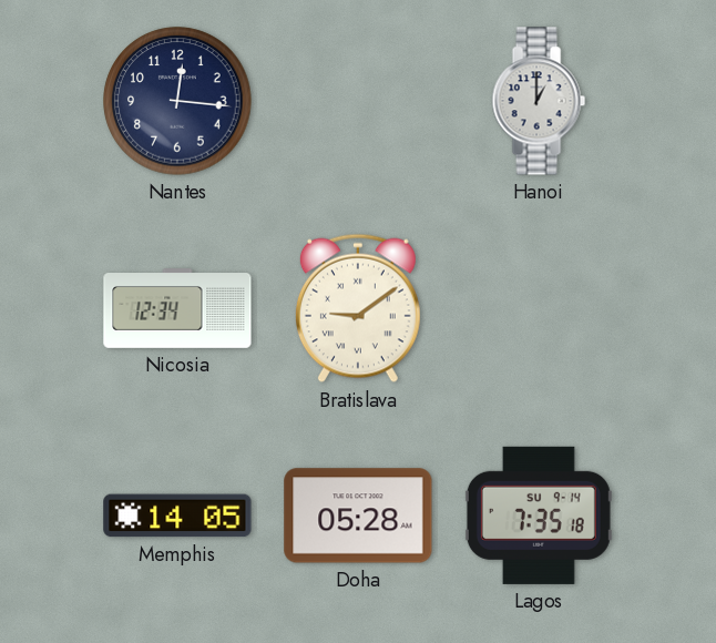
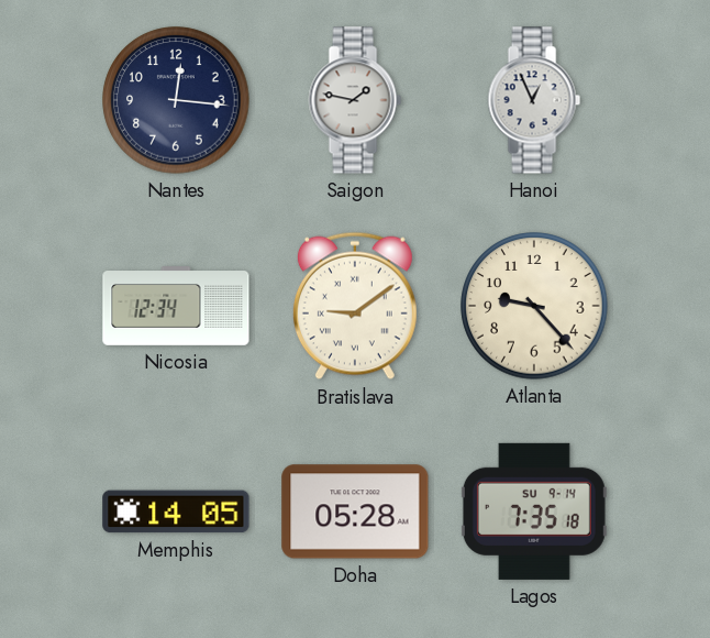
Saigon: none -> 1:47 (355, 100)
Hanoi: 1:00 -> 12:56 (534, 100)
Atlanta: none -> 9:23 (534, 306)
